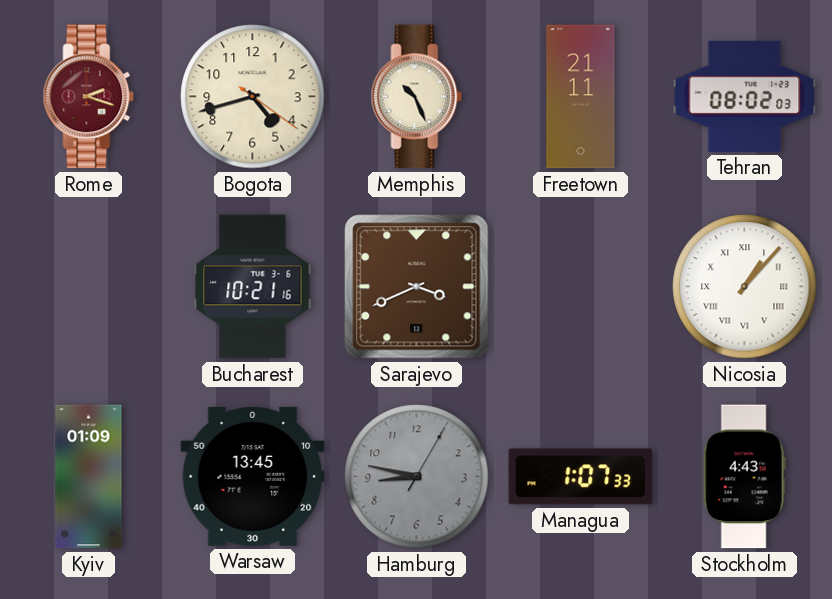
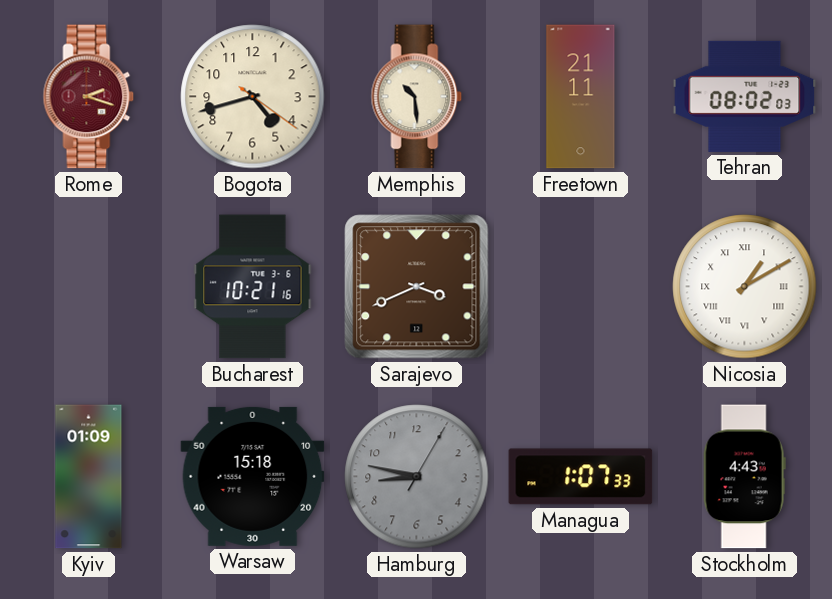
Memphis: 10:26 -> 10:29 (417, 97)
Nicosia: 1:07 -> 1:10 (745, 287)
Warsaw: 13:45 -> 15:18 (253, 476)
